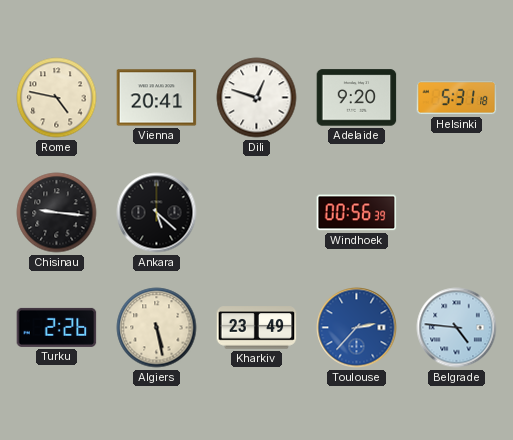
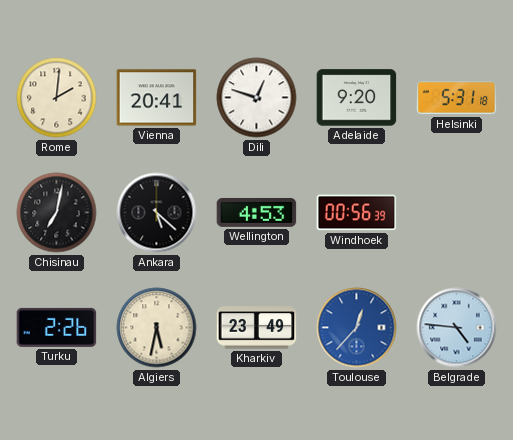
Rome: 4:47 -> 2:01 (57, 98)
Chisinau: 9:16 -> 7:02 (57, 213)
Wellington: none -> 4:53 (257, 212)
Algiers: 5:28 -> 5:32 (157, 328)
Toulouse: 2:37 -> 12:37 (357, 328)
